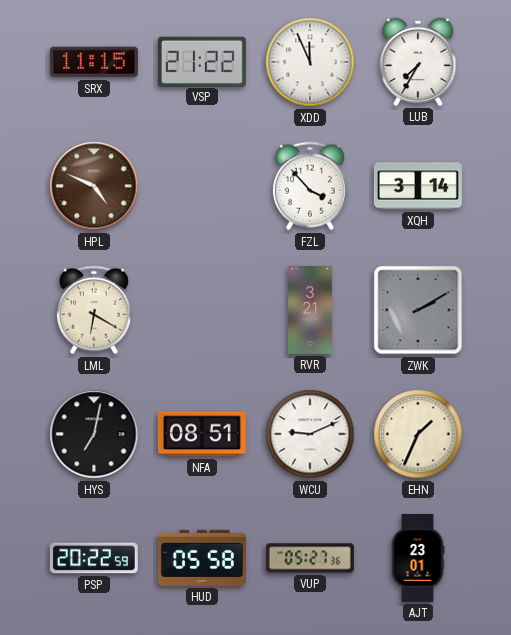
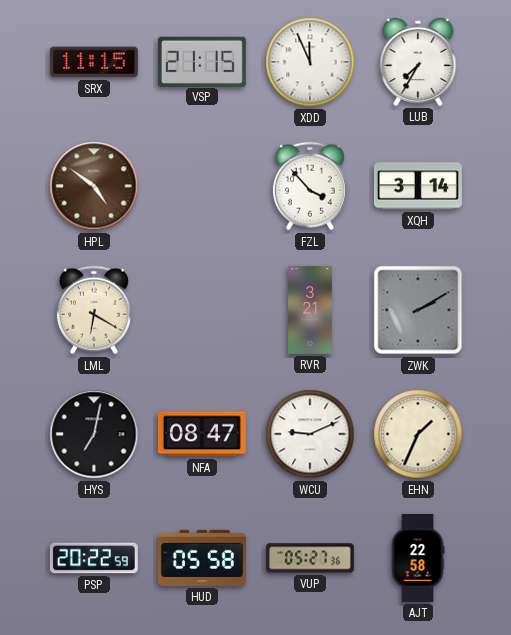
VSP: 21:22 -> 21:15 (202, 61)
HPL: 4:49 -> 4:51 (94, 186)
NFA: 08:51 -> 08:47 (202, 434)
AJT: 23:01 -> 22:58 (418, 558)
